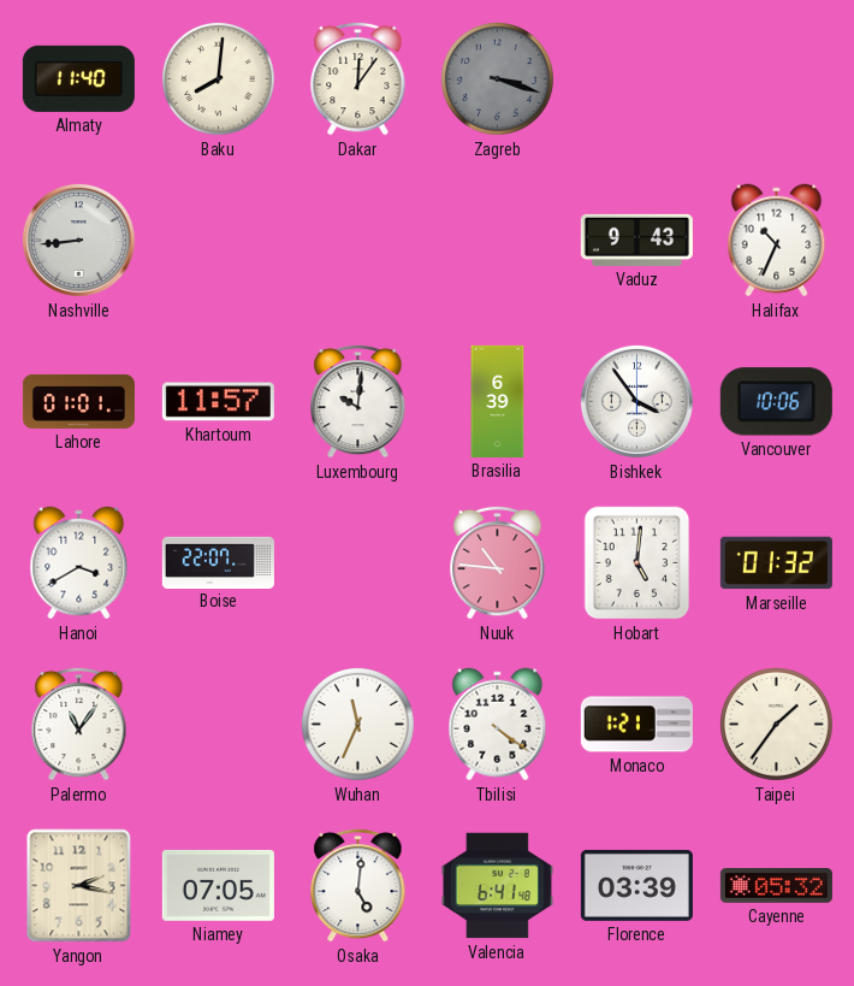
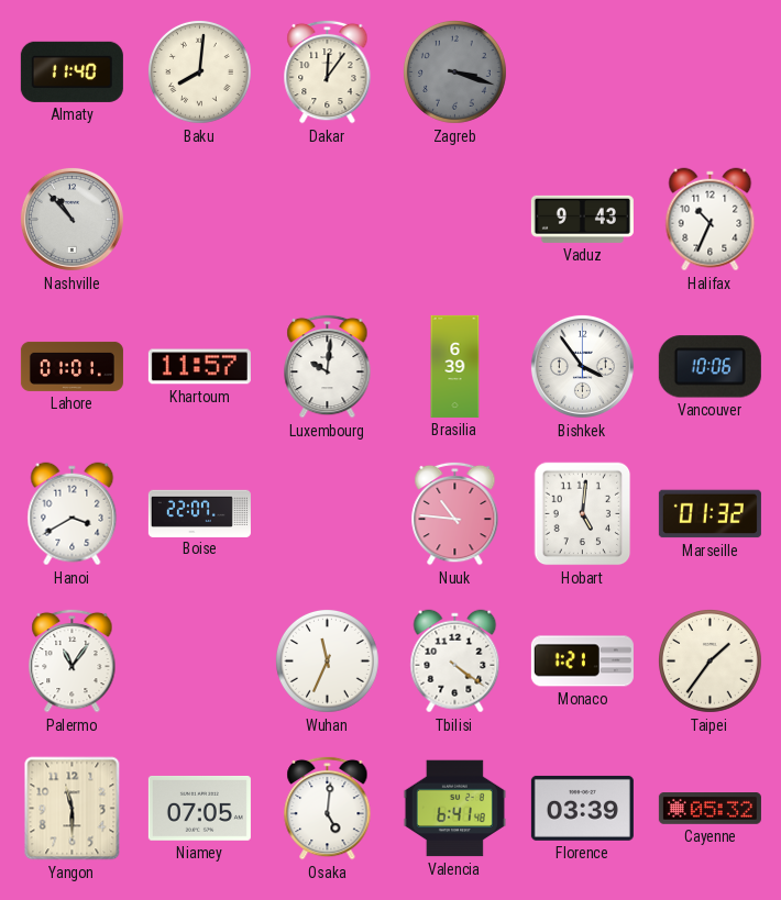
Nashville: 8:44 -> 10:53 (71, 219)
Yangon: 2:17 -> 11:30 (73, 809)
